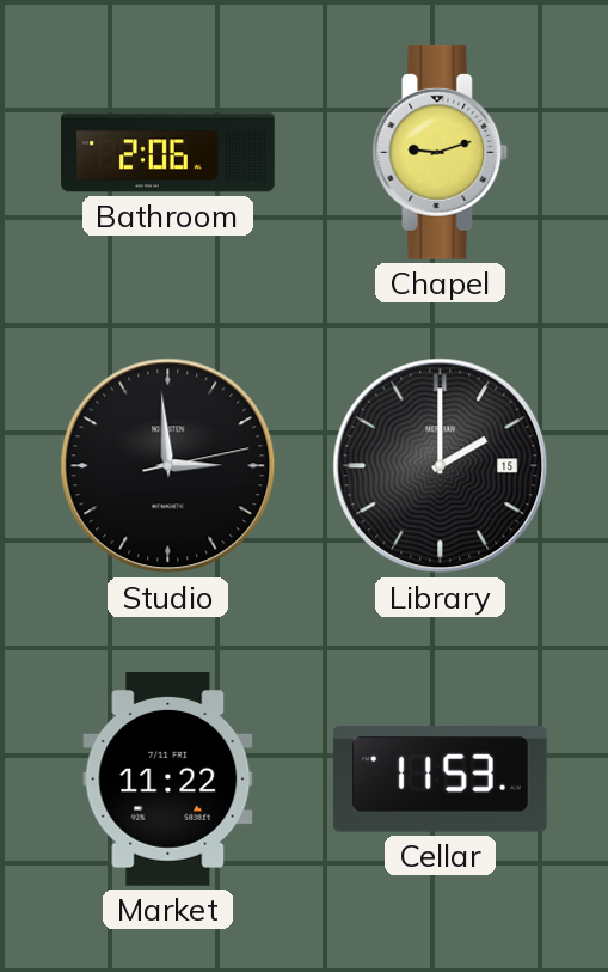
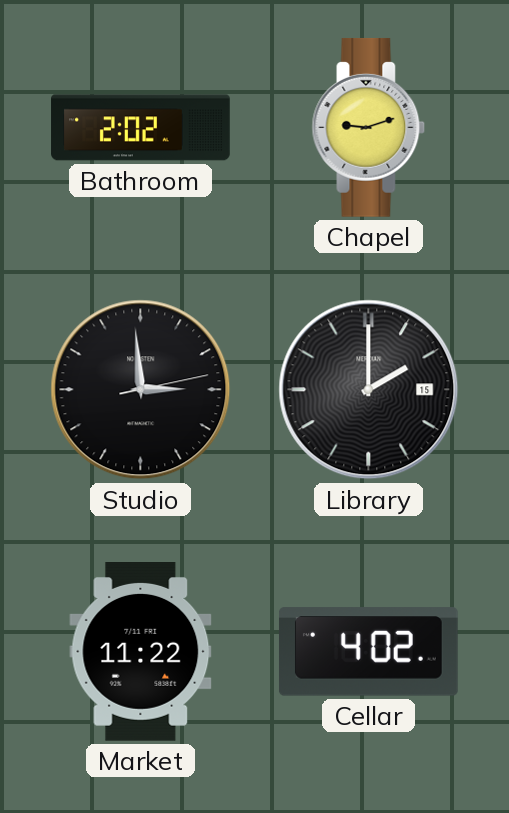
Bathroom: 2:06 -> 2:02 (141, 128)
Cellar: 11:53 -> 4:02 (368, 652)
